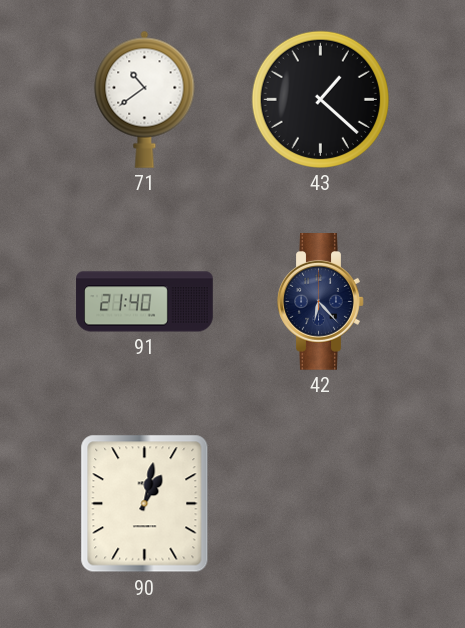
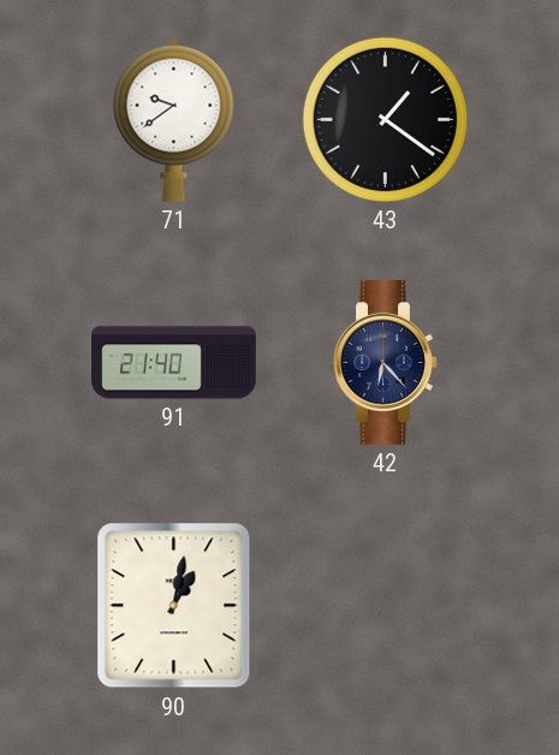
71: 10:39 -> 9:39 (174, 119)
43: 1:22 -> 1:21 (385, 119)
